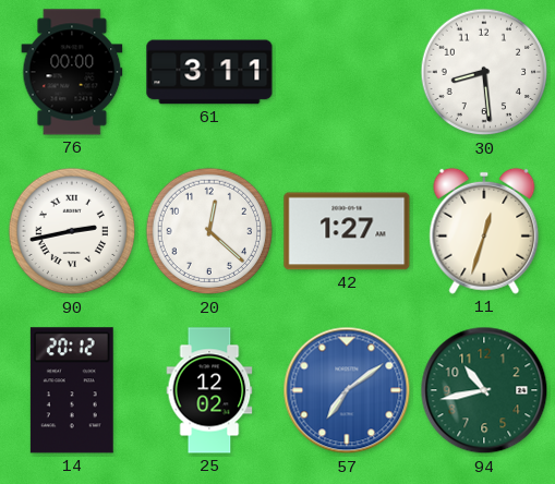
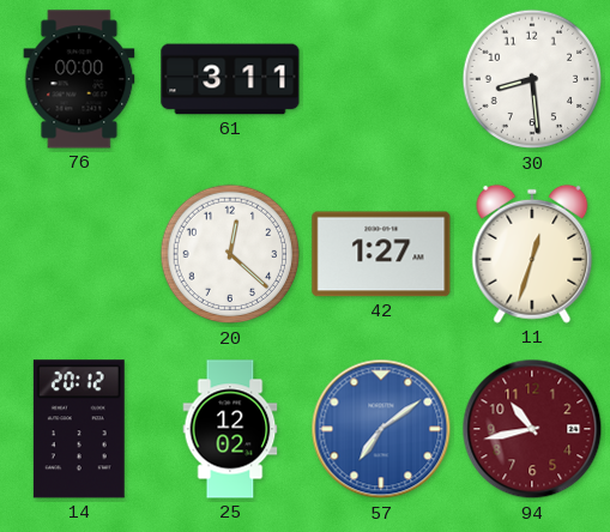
90: 2:43 -> none (72, 231)
94 dial: green -> burgundy (532, 429)
